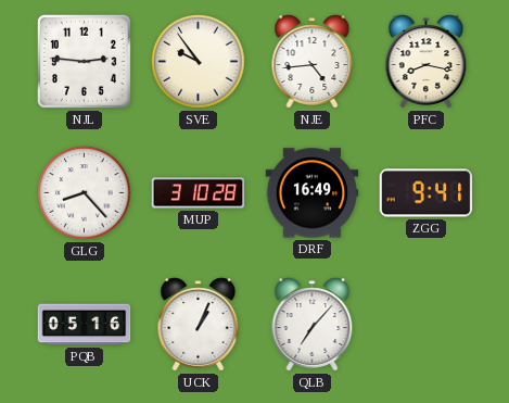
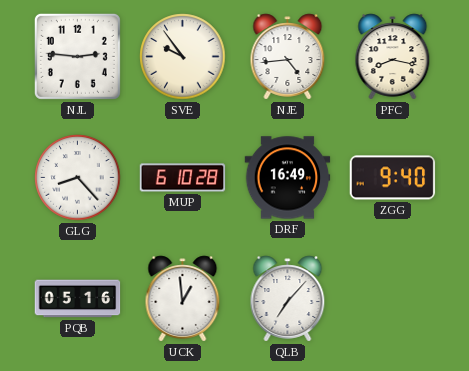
MUP: 3:10 -> 6:10 (183, 178)
ZGG: 9:41 -> 9:40 (393, 178)
UCK: 1:04 -> 12:59 (183, 299)
